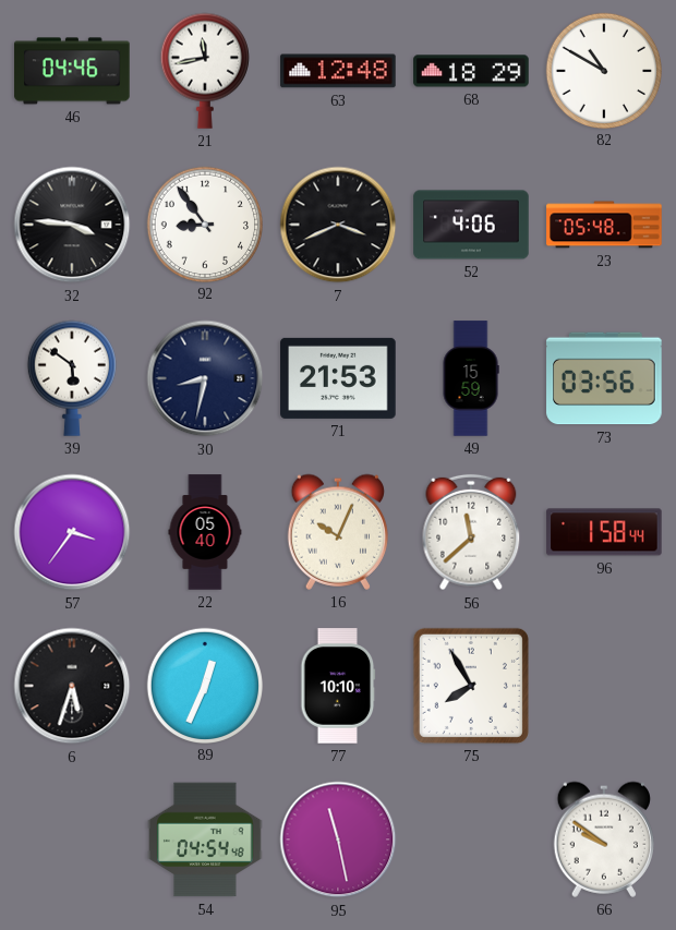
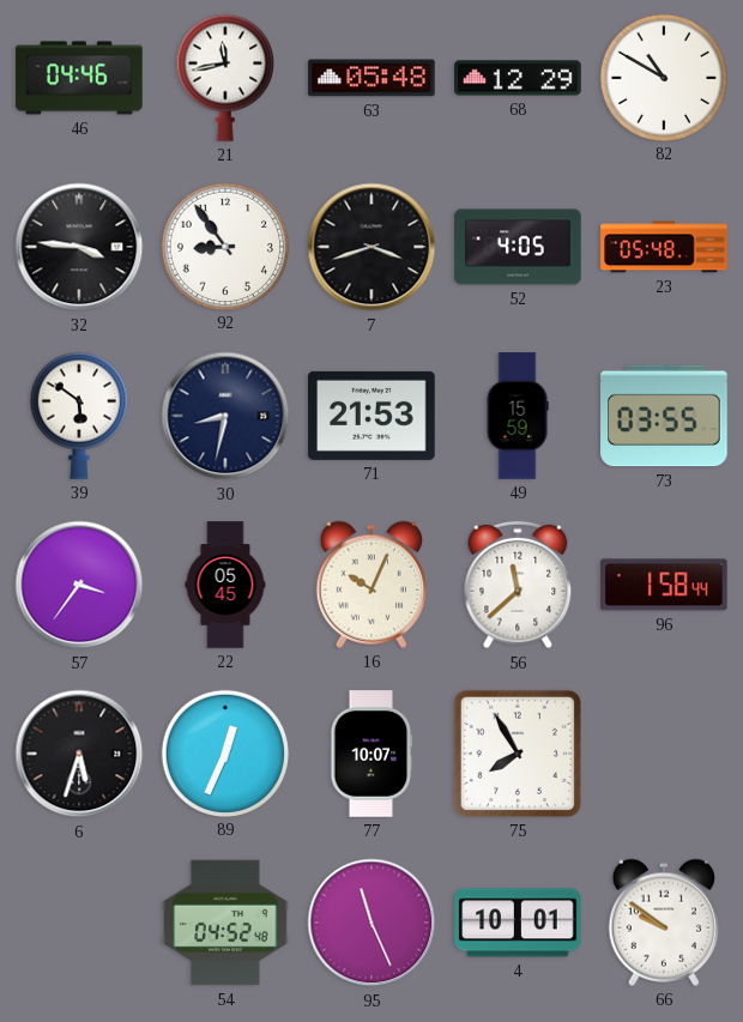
63: 12:48 -> 05:48 (371, 78)
68: 18:29 -> 12:29 (518, 78)
7: 3:41 -> 3:42 (371, 247)
52: 4:06 -> 4:05 (518, 247)
73: 03:56 -> 03:55 (664, 416)
22: 05:40 -> 05:45 (225, 585)
77: 10:10 -> 10:07 (371, 754)
54: 04:54 -> 04:52 (225, 923)
95: 11:28 -> 11:26 (371, 923)
4: none -> 10:01 (518, 923)
